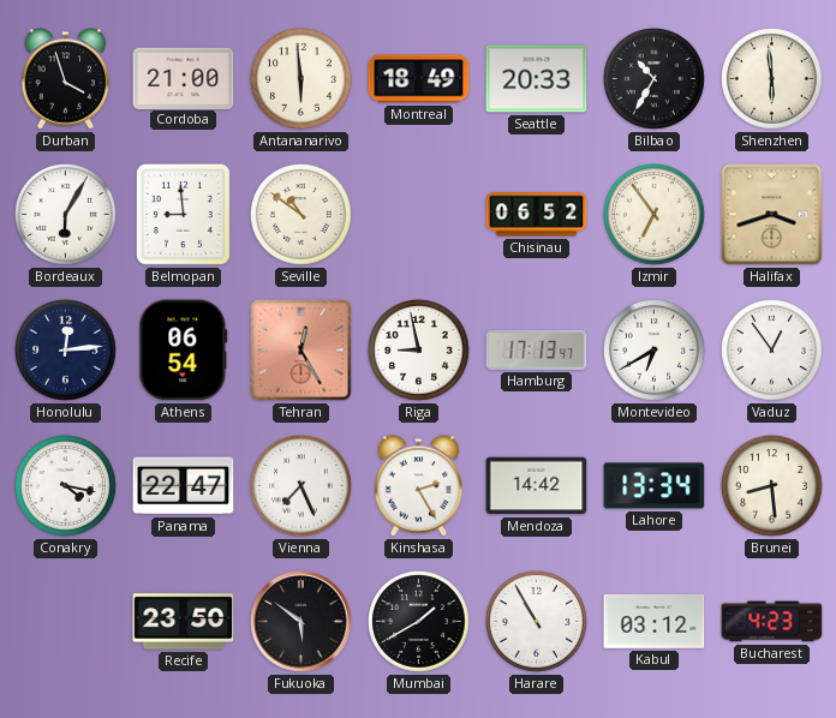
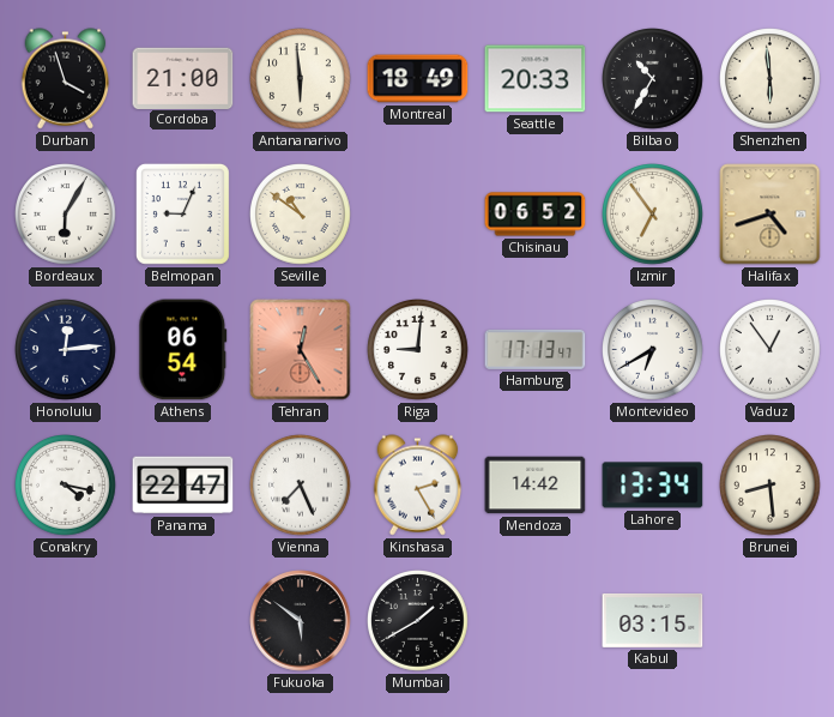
Belmopan: 8:59 -> 9:04 (182, 213)
Halifax: 3:42 -> 4:42 (770, 215)
Riga: 8:58 -> 9:01 (418, 350)
Recife: 23:50 -> none (184, 622)
Harare: 10:55 -> none (537, 622)
Kabul: 03:12 -> 03:15 (653, 620)
Bucharest: 4:23 -> none (772, 622)
